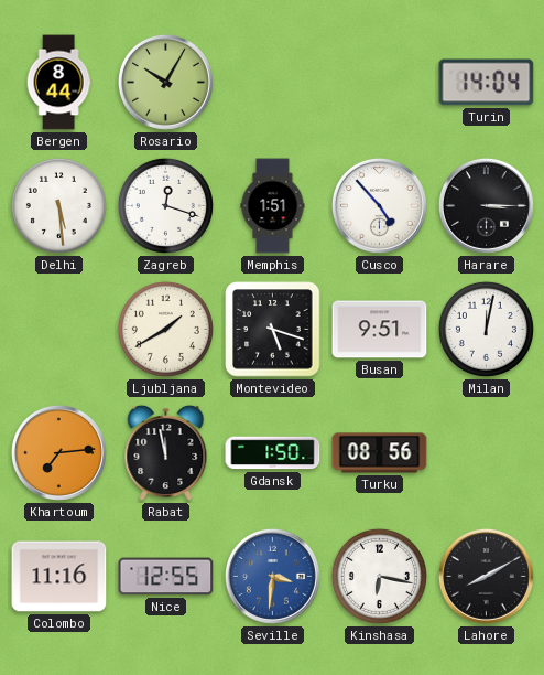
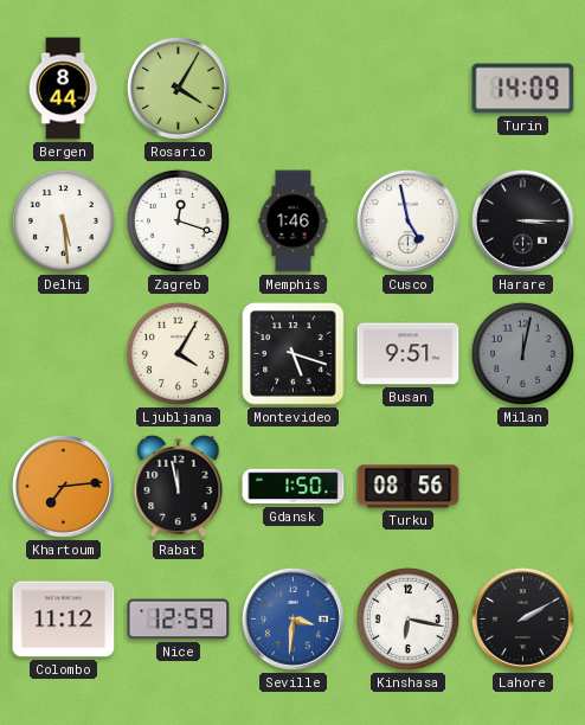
Rosario: 10:05 -> 4:05 (178, 88)
Turin: 14:04 -> 14:09 (523, 89)
Memphis: 1:51 -> 1:46 (294, 222)
Cusco: 4:53 -> 4:58 (407, 220)
Ljubljana: 1:40 -> 4:05 (178, 353)
Milan dial: white -> grey (522, 353)
Colombo: 11:16 -> 11:12 (64, 620)
Nice: 12:55 -> 12:59 (179, 620)
Lahore: 8:10 -> 2:10 (522, 618)
